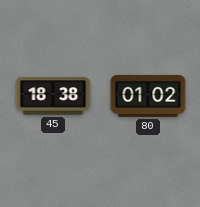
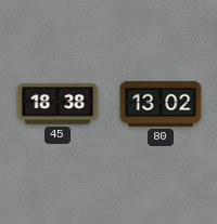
80: 01:02 -> 13:02 (161, 104)
